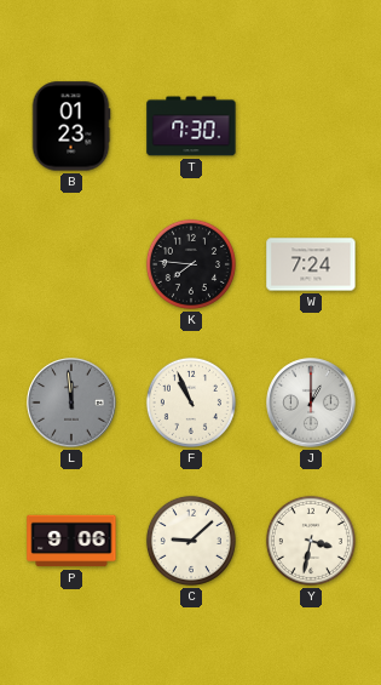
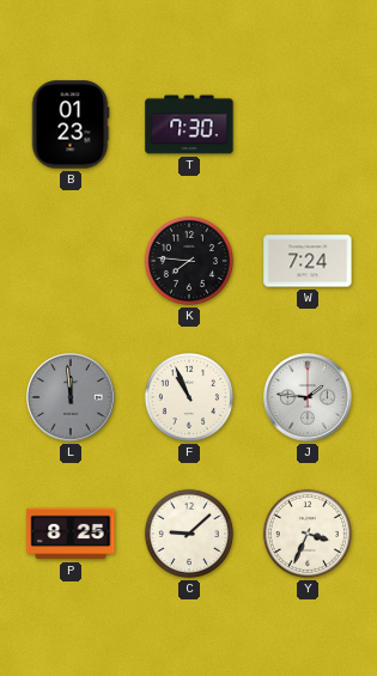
J: 1:00 -> 1:46 (308, 397)
P: 9:06 -> 8:25 (71, 534)
Y: 3:32 -> 3:34 (308, 534)
